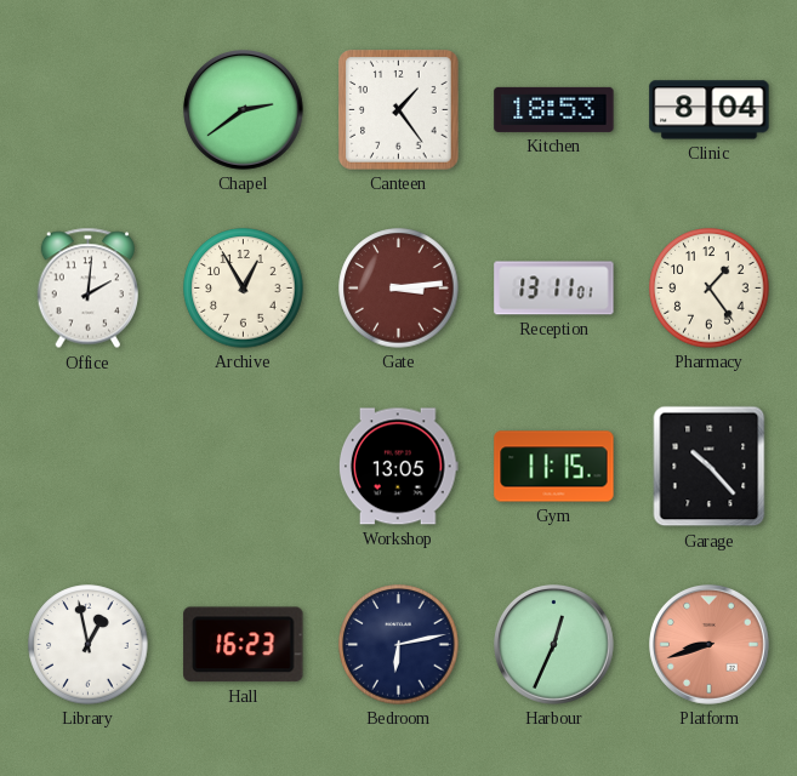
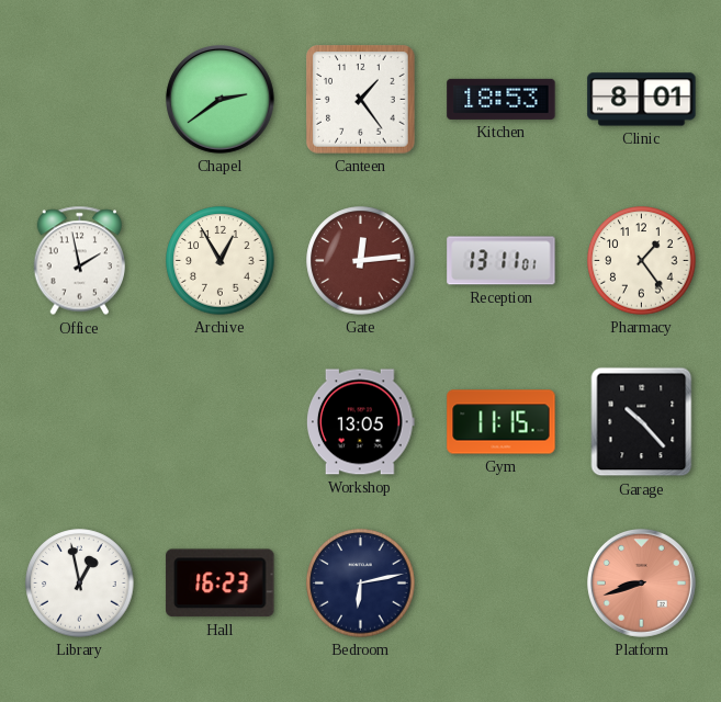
Clinic: 8:04 -> 8:01 (642, 100)
Office: 2:01 -> 1:58 (79, 261)
Gate: 3:14 -> 12:14 (361, 261)
Harbour: 12:34 -> none (554, 645)
